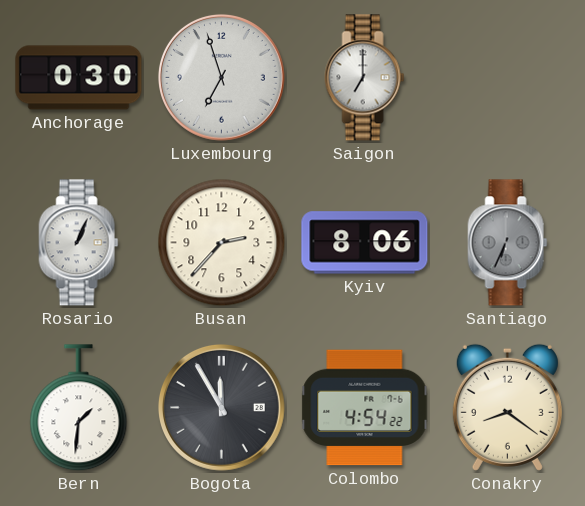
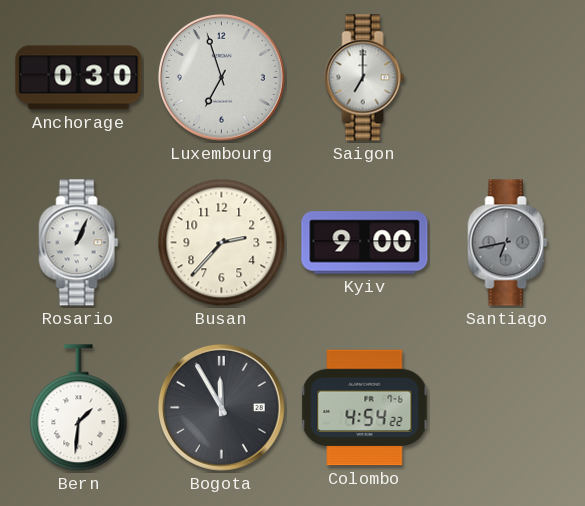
Kyiv: 8:06 -> 9:00 (365, 243)
Santiago: 6:34 -> 6:43 (508, 243)
Conakry: 8:21 -> none (507, 407)
